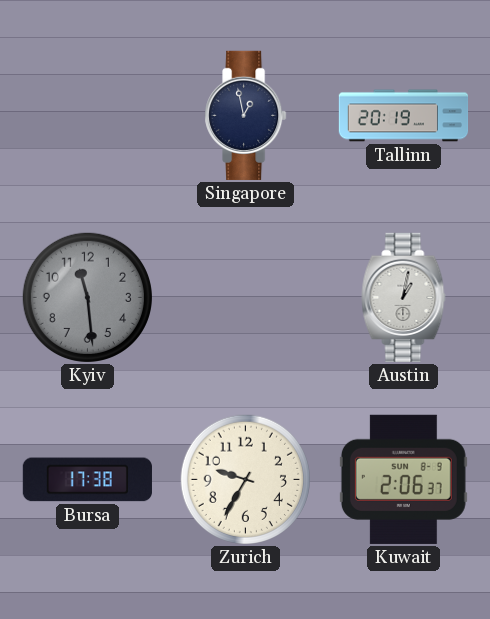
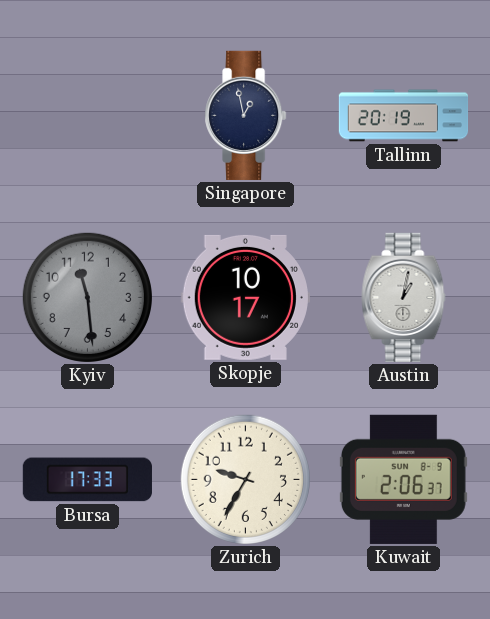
Skopje: none -> 10:17 (245, 297)
Bursa: 17:38 -> 17:33 (87, 480)
